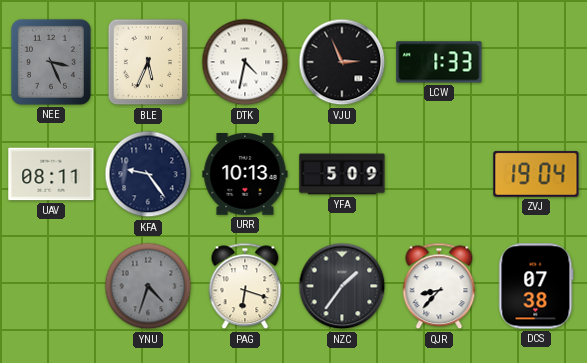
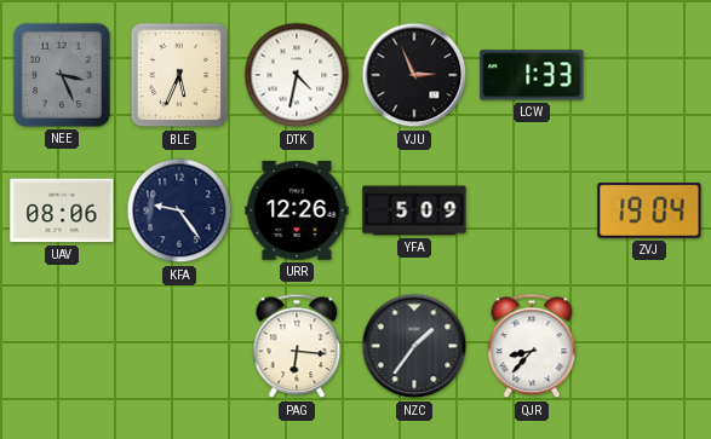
UAV: 08:11 -> 08:06 (62, 210)
URR: 10:13 -> 12:26 (297, 212)
YNU: 4:33 -> none (148, 286)
PAG: 6:18 -> 6:16 (297, 346)
DCS: 07:38 -> none (536, 286)
